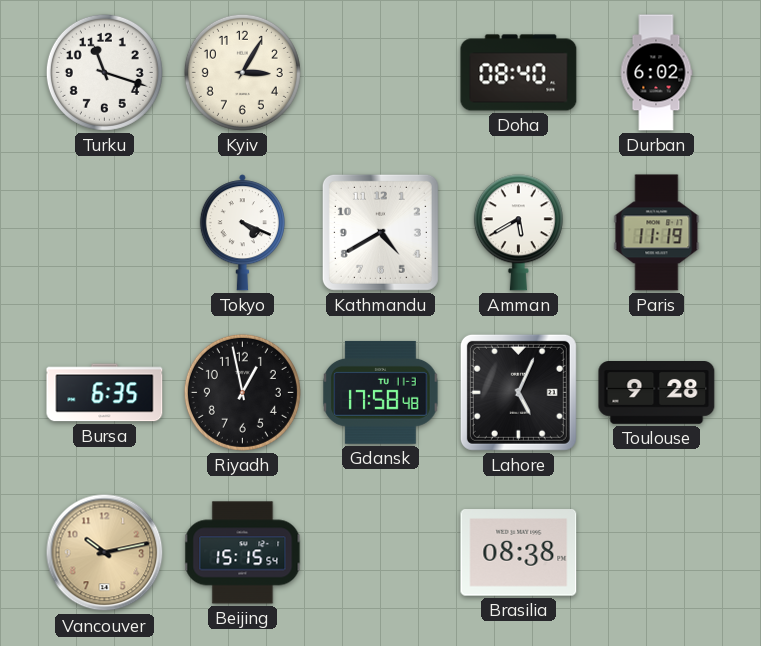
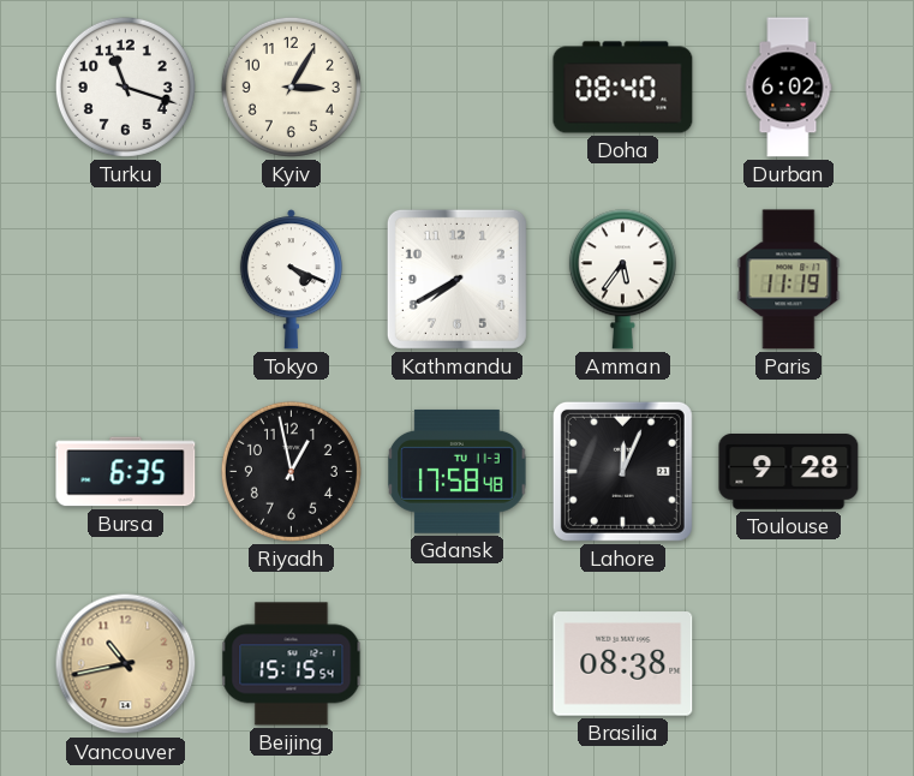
Kathmandu: 4:40 -> 7:40 (456, 279)
Amman: 5:40 -> 5:36 (622, 280)
Lahore: 5:04 -> 12:04 (622, 471)
Vancouver: 10:13 -> 10:43 (126, 664)
